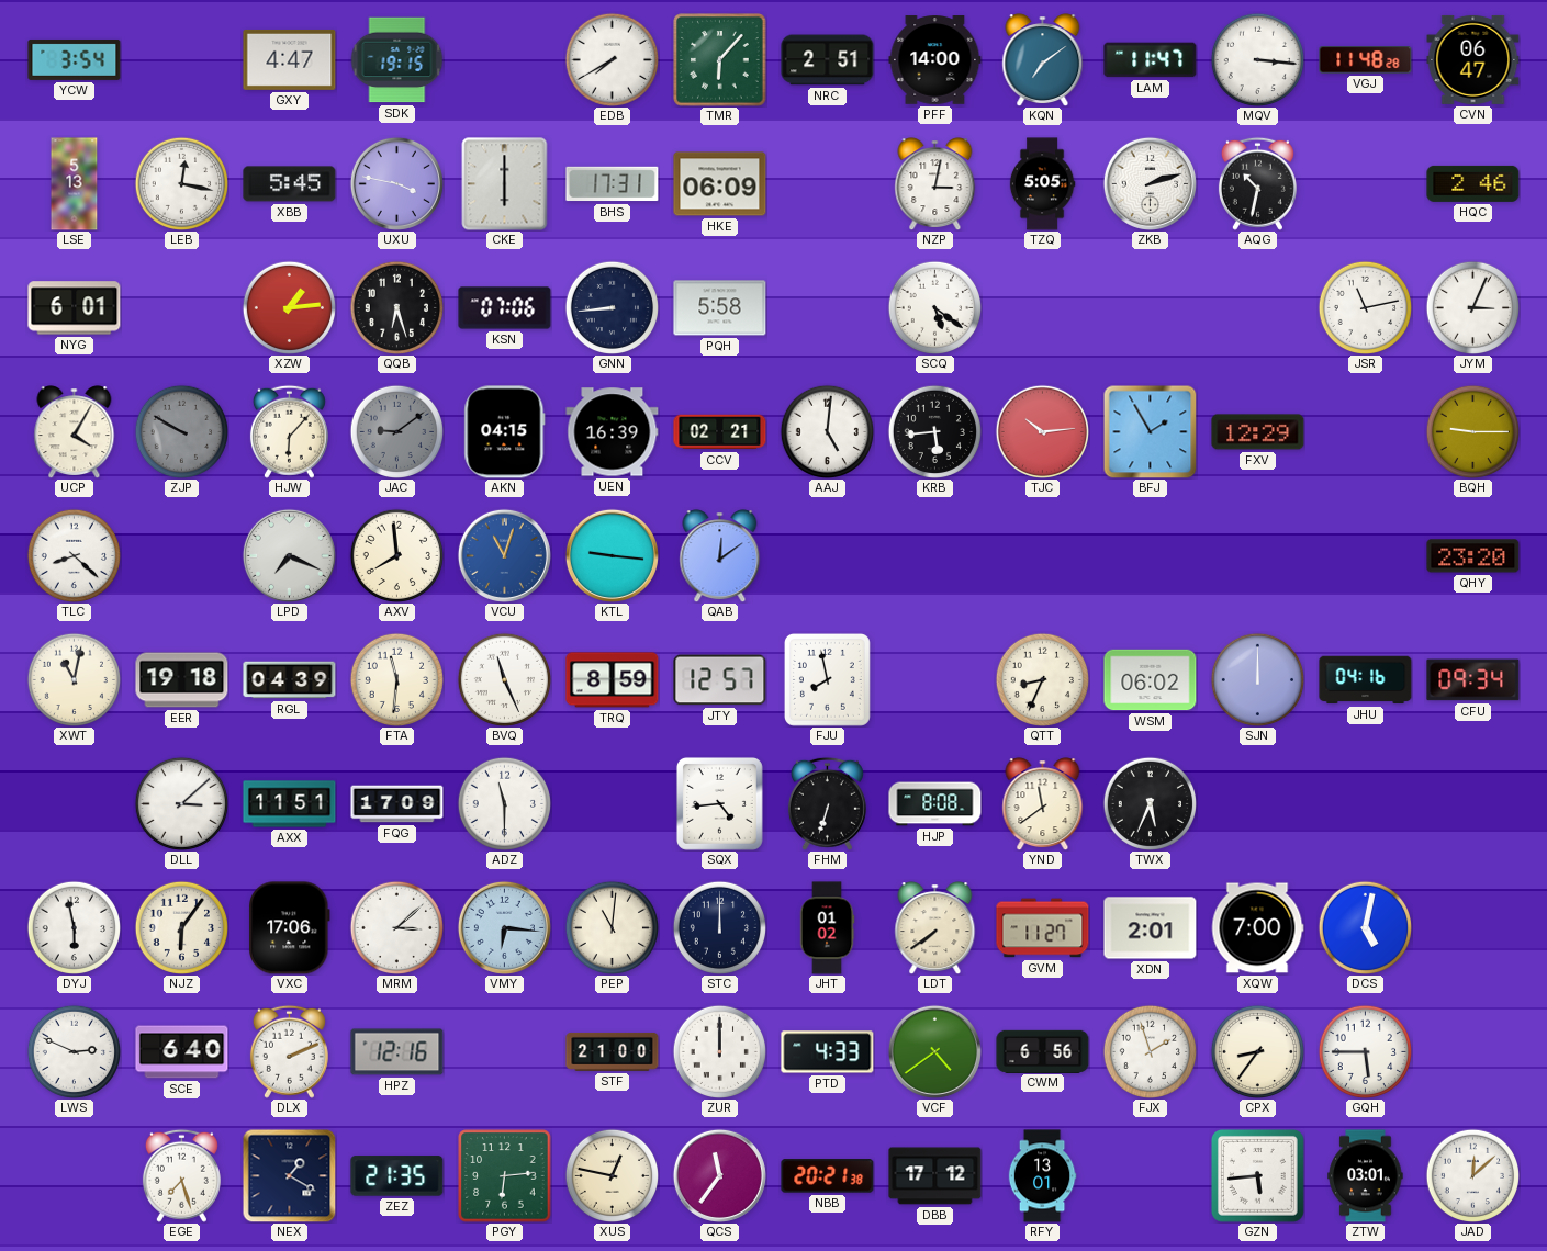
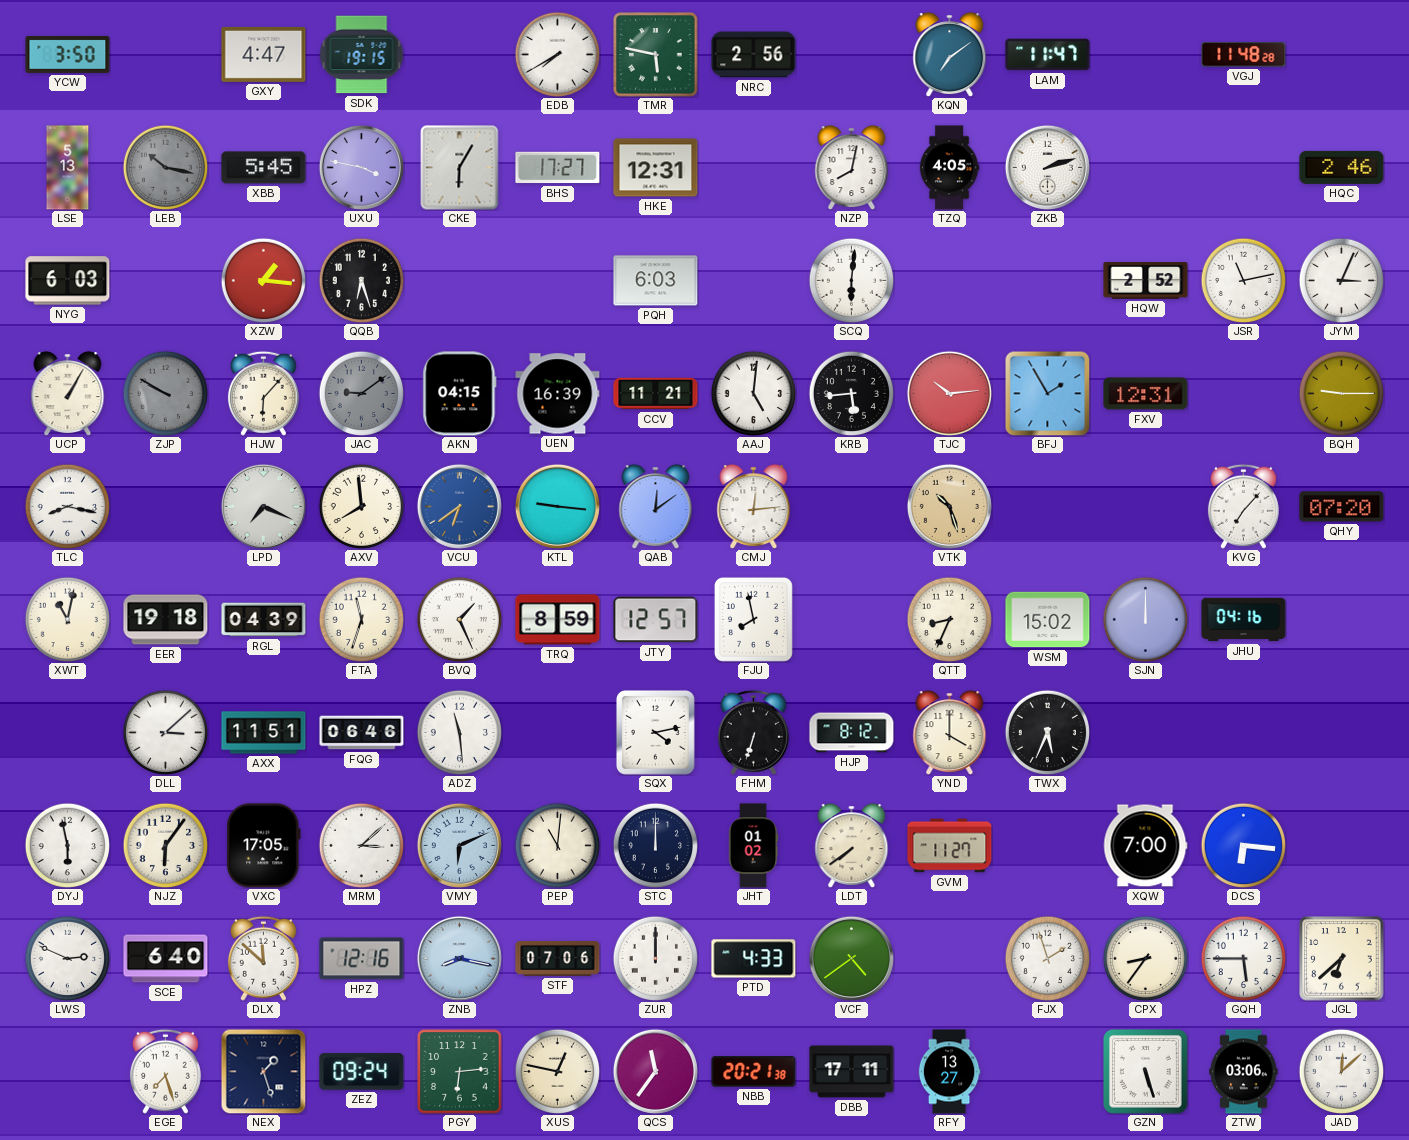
YCW: 3:54 -> 3:50 (68, 54)
TMR: 6:07 -> 5:47 (656, 55)
NRC: 2:51 -> 2:56 (754, 55)
PFF: 14:00 -> none (935, 60)
MQV: 3:16 -> none (1257, 59)
CVN: 06:47 -> none (1473, 59)
LEB: 12:17 -> 10:17 (165, 167)
LEB dial: white -> grey (165, 167)
CKE: 6:00 -> 6:05 (460, 168)
BHS: 17:31 -> 17:27 (558, 168)
HKE: 06:09 -> 12:31 (656, 168)
NZP: 3:02 -> 8:02 (852, 168)
TZQ: 5:05 -> 4:05 (949, 168)
AQG: 10:32 -> none (1257, 183)
NYG: 6:01 -> 6:03 (68, 281)
XZW: 1:14 -> 1:16 (263, 280)
KSN: 07:06 -> none (505, 308)
GNN: 8:44 -> none (612, 307)
PQH: 5:58 -> 6:03 (656, 281)
SCQ: 5:21 -> 6:01 (851, 280)
HQW: none -> 2:52 (1146, 281)
UCP: 4:05 -> 1:05 (68, 394)
CCV: 02:21 -> 11:21 (656, 394)
FXV: 12:29 -> 12:31 (1146, 394)
TLC: 8:22 -> 8:17 (67, 506)
VCU: 11:03 -> 6:39 (459, 506)
CMJ: none -> 12:14 (754, 507)
VTK: none -> 10:27 (949, 506)
KVG: none -> 7:07 (1243, 506)
QHY: 23:20 -> 07:20 (1342, 507)
FTA: 11:31 -> 11:33 (361, 619)
BVQ: 11:26 -> 1:26 (459, 619)
WSM: 06:02 -> 15:02 (1048, 620)
CFU: 09:34 -> none (1473, 680)
FQG: 17:09 -> 06:46 (362, 733)
ADZ: 11:30 -> 11:29 (459, 732)
SQX: 4:44 -> 4:13 (655, 732)
HJP: 8:08 -> 8:12 (852, 733)
YND: 11:39 -> 4:00 (950, 733)
VXC: 17:06 -> 17:05 (263, 846)
VMY: 6:16 -> 6:11 (459, 845)
XDN: 2:01 -> none (1151, 928)
DCS: 5:02 -> 6:16 (1243, 845)
DLX: 2:11 -> 11:52 (263, 958)
ZNB: none -> 8:17 (459, 958)
STF: 21:00 -> 07:06 (558, 958)
CWM: 6:56 -> none (1043, 1051)
JGL: none -> 6:38 (1342, 959)
NEX: 1:20 -> 1:27 (263, 1071)
ZEZ: 21:35 -> 09:24 (362, 1072)
DBB: 17:12 -> 17:11 (852, 1072)
RFY: 13:01 -> 13:27 (949, 1072)
GZN: 5:44 -> 5:27 (1145, 1071)
ZTW: 03:01 -> 03:06 (1244, 1072)
